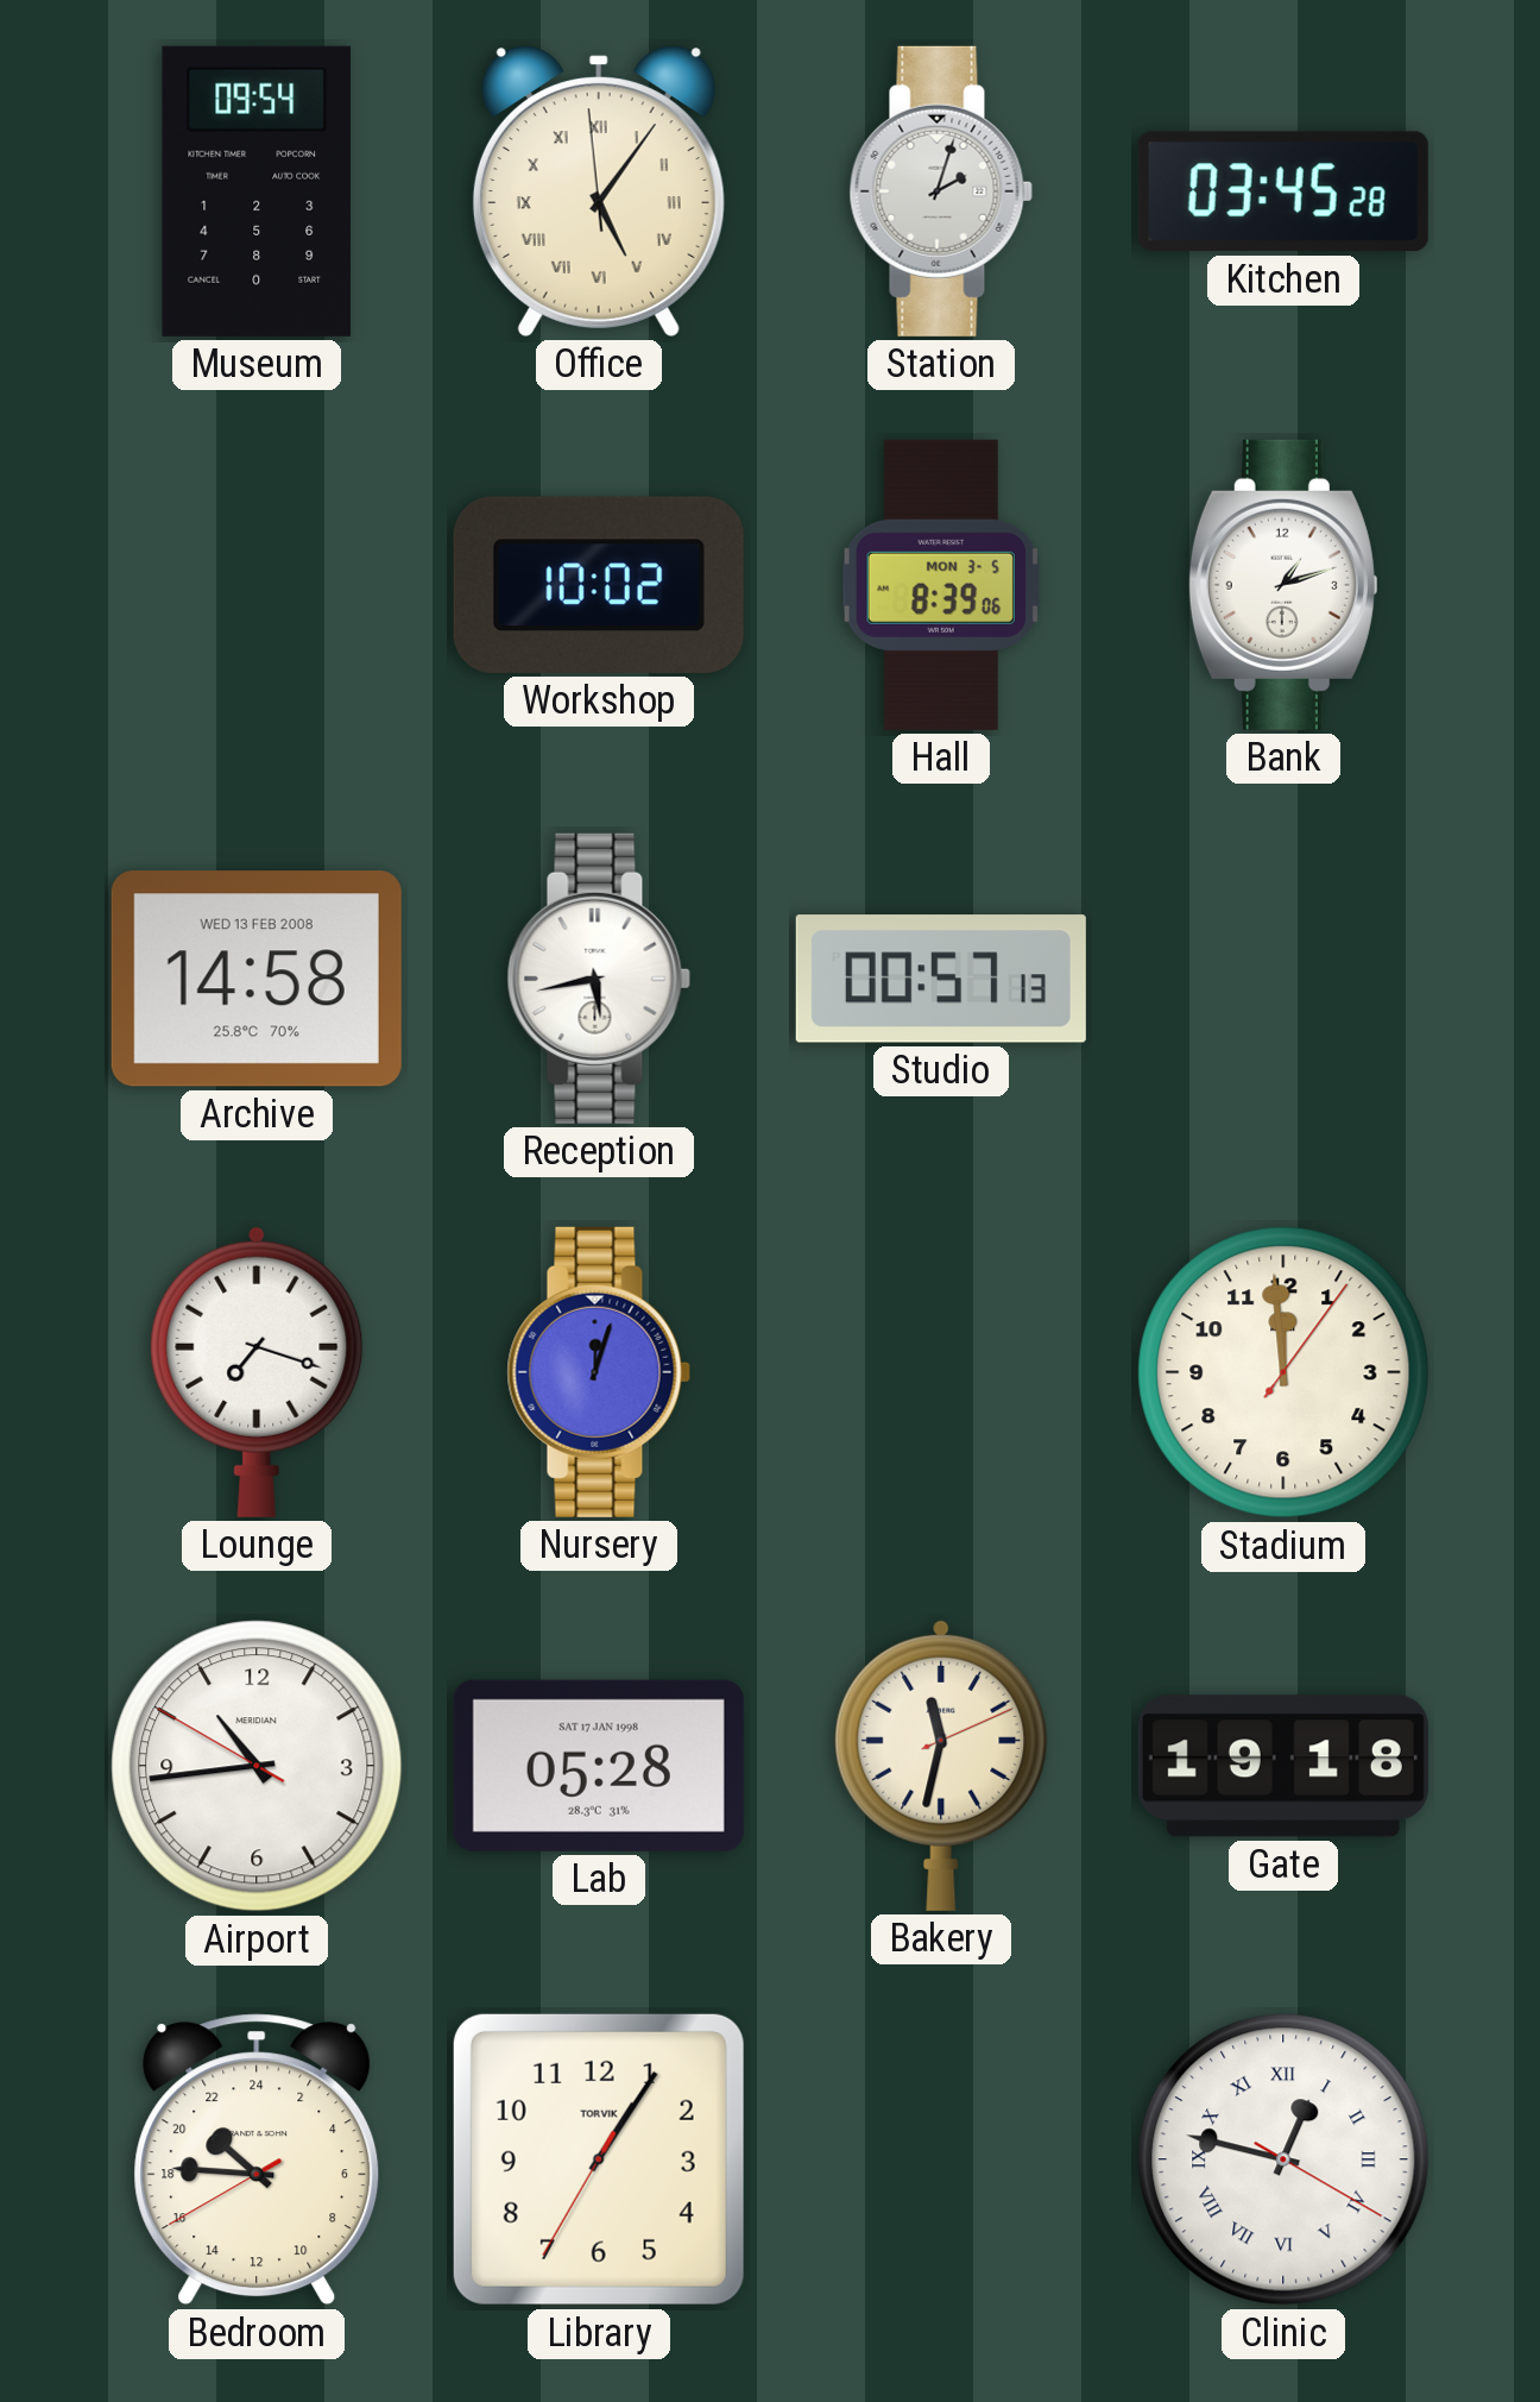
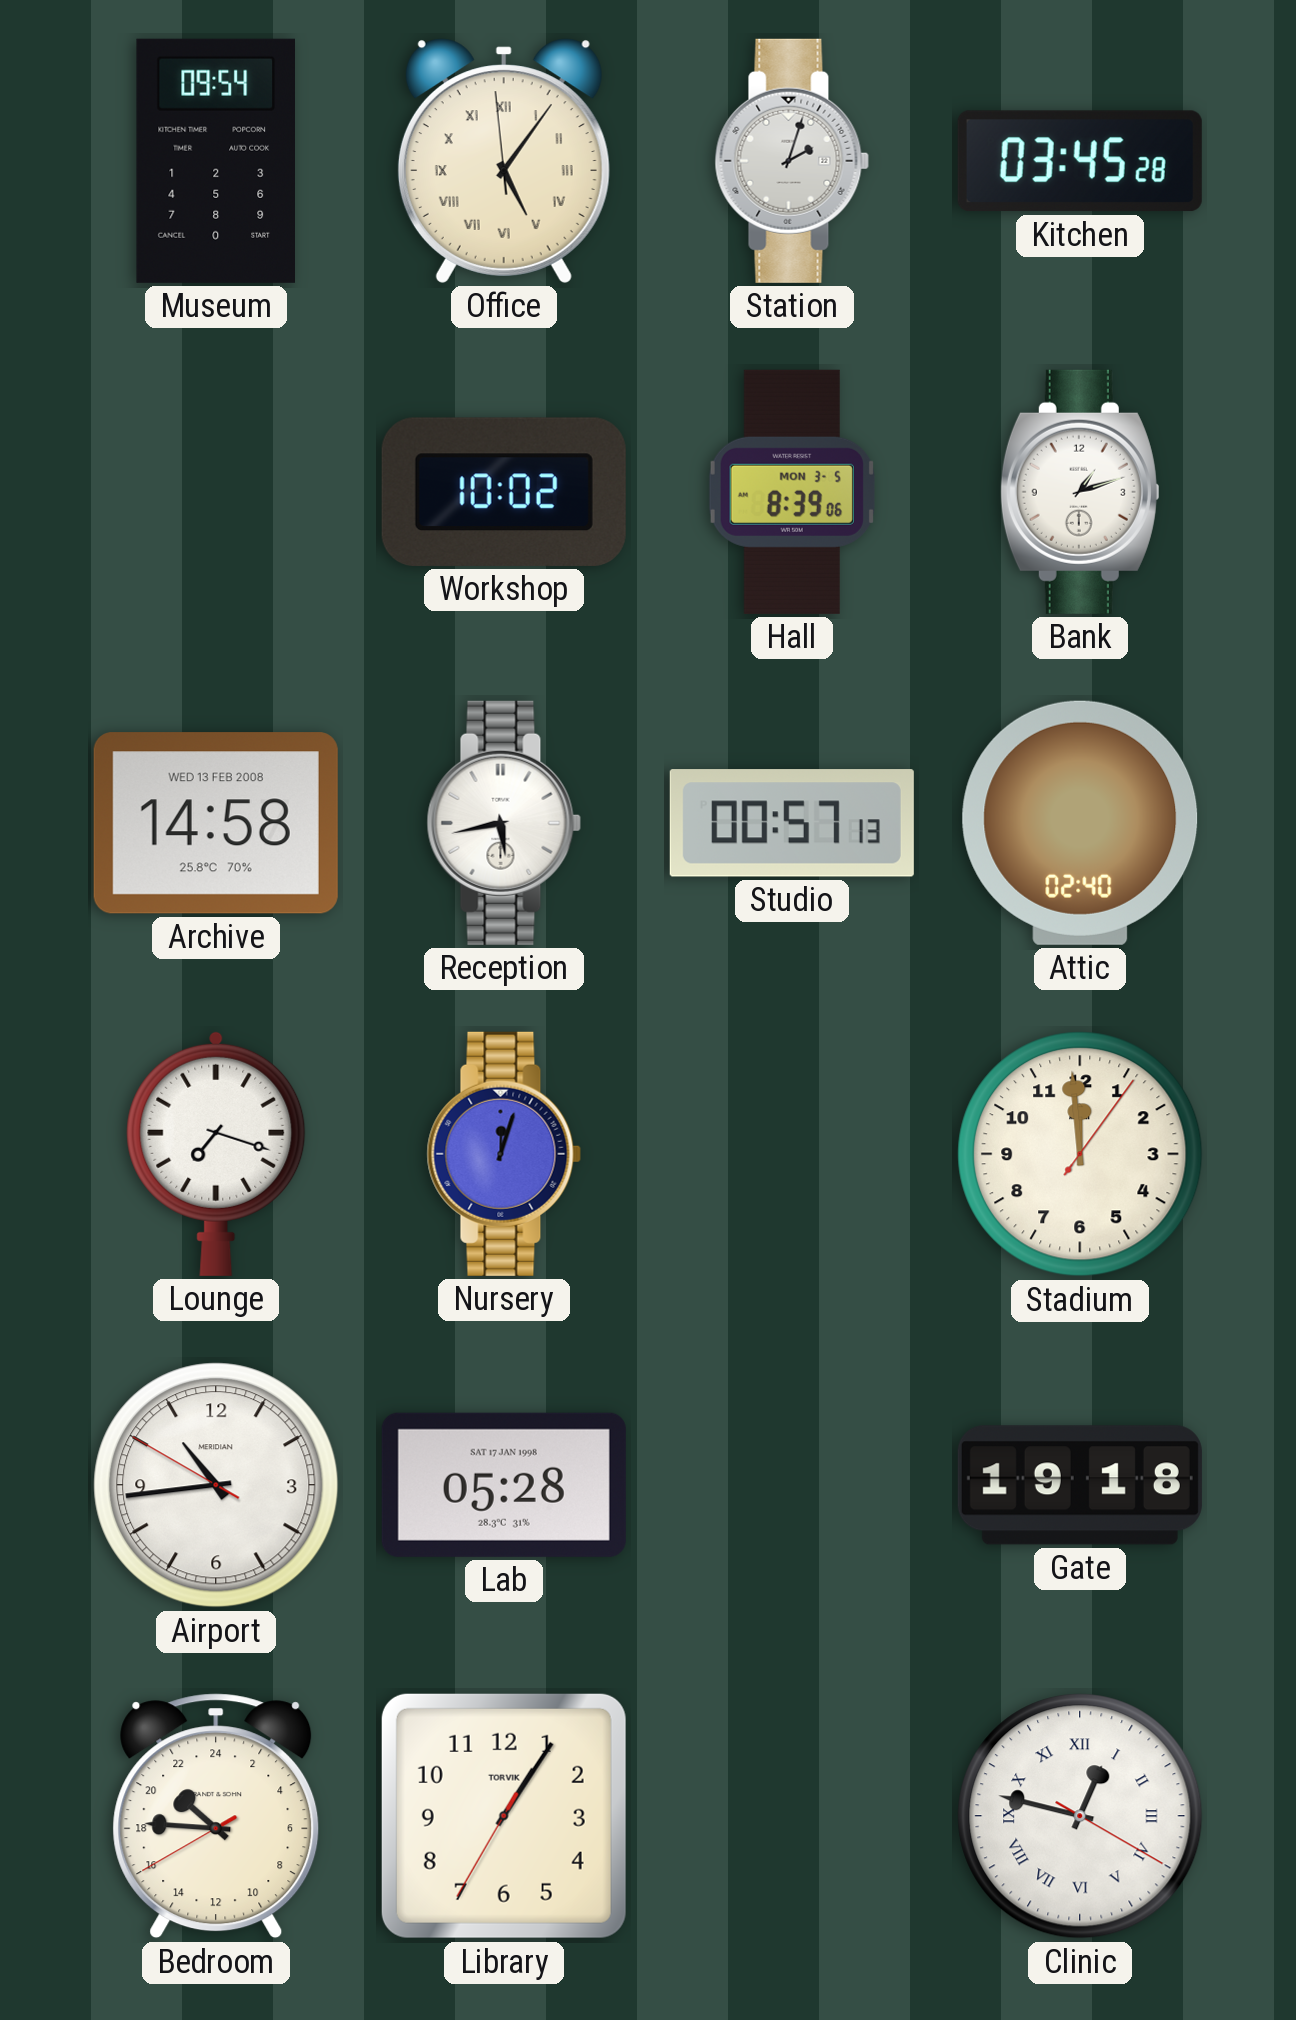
Attic: none -> 02:40 (1080, 823)
Bakery: 11:32 -> none (941, 1765)
